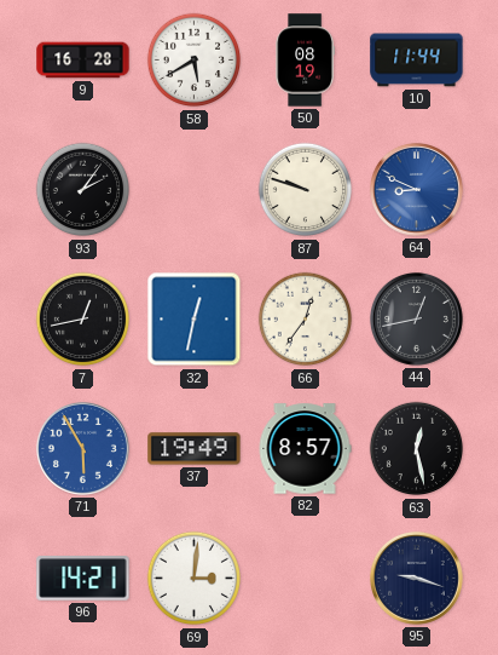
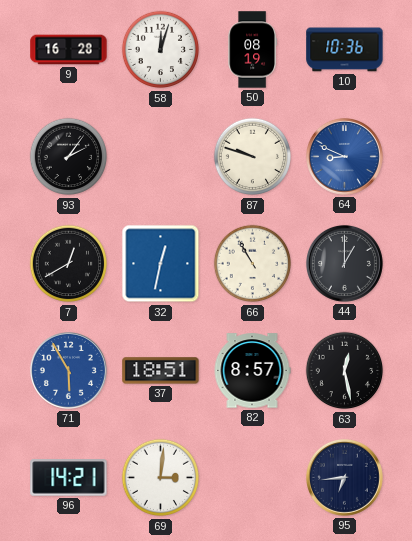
58: 5:40 -> 12:03 (161, 50)
10: 11:44 -> 10:36 (345, 50)
7: 12:43 -> 12:40 (69, 264)
66: 12:36 -> 10:55 (253, 264)
44: 12:43 -> 1:00 (344, 263)
37: 19:49 -> 18:51 (161, 371)
95: 9:18 -> 6:44 (344, 477)
